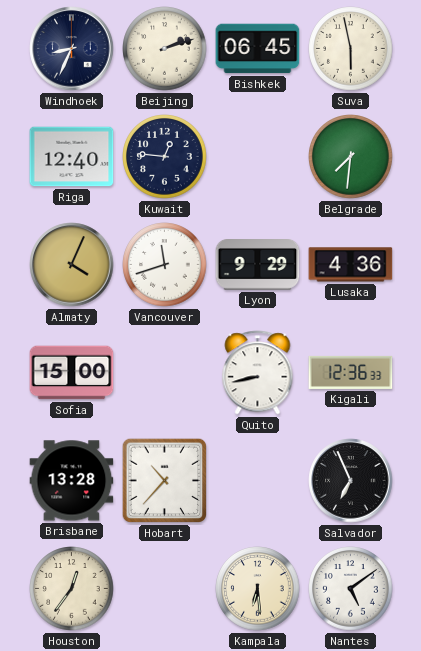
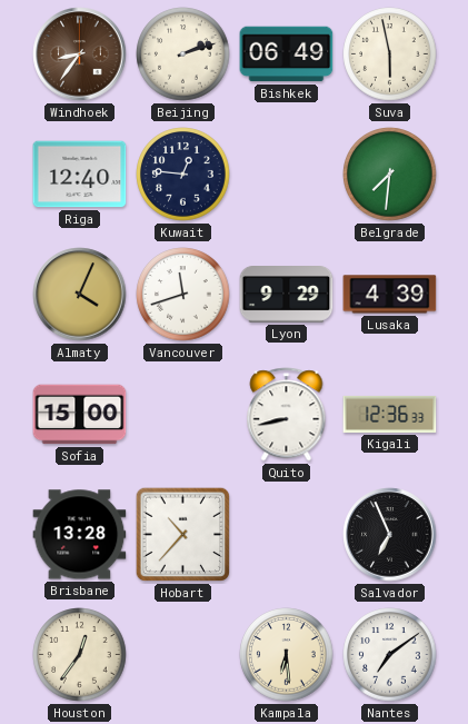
Windhoek: 8:34 -> 8:36 (80, 54)
Windhoek dial: navy -> brown (80, 54)
Bishkek: 06:45 -> 06:49 (287, 54)
Lusaka: 4:36 -> 4:39 (390, 295)
Nantes: 5:09 -> 7:09 (390, 655)
